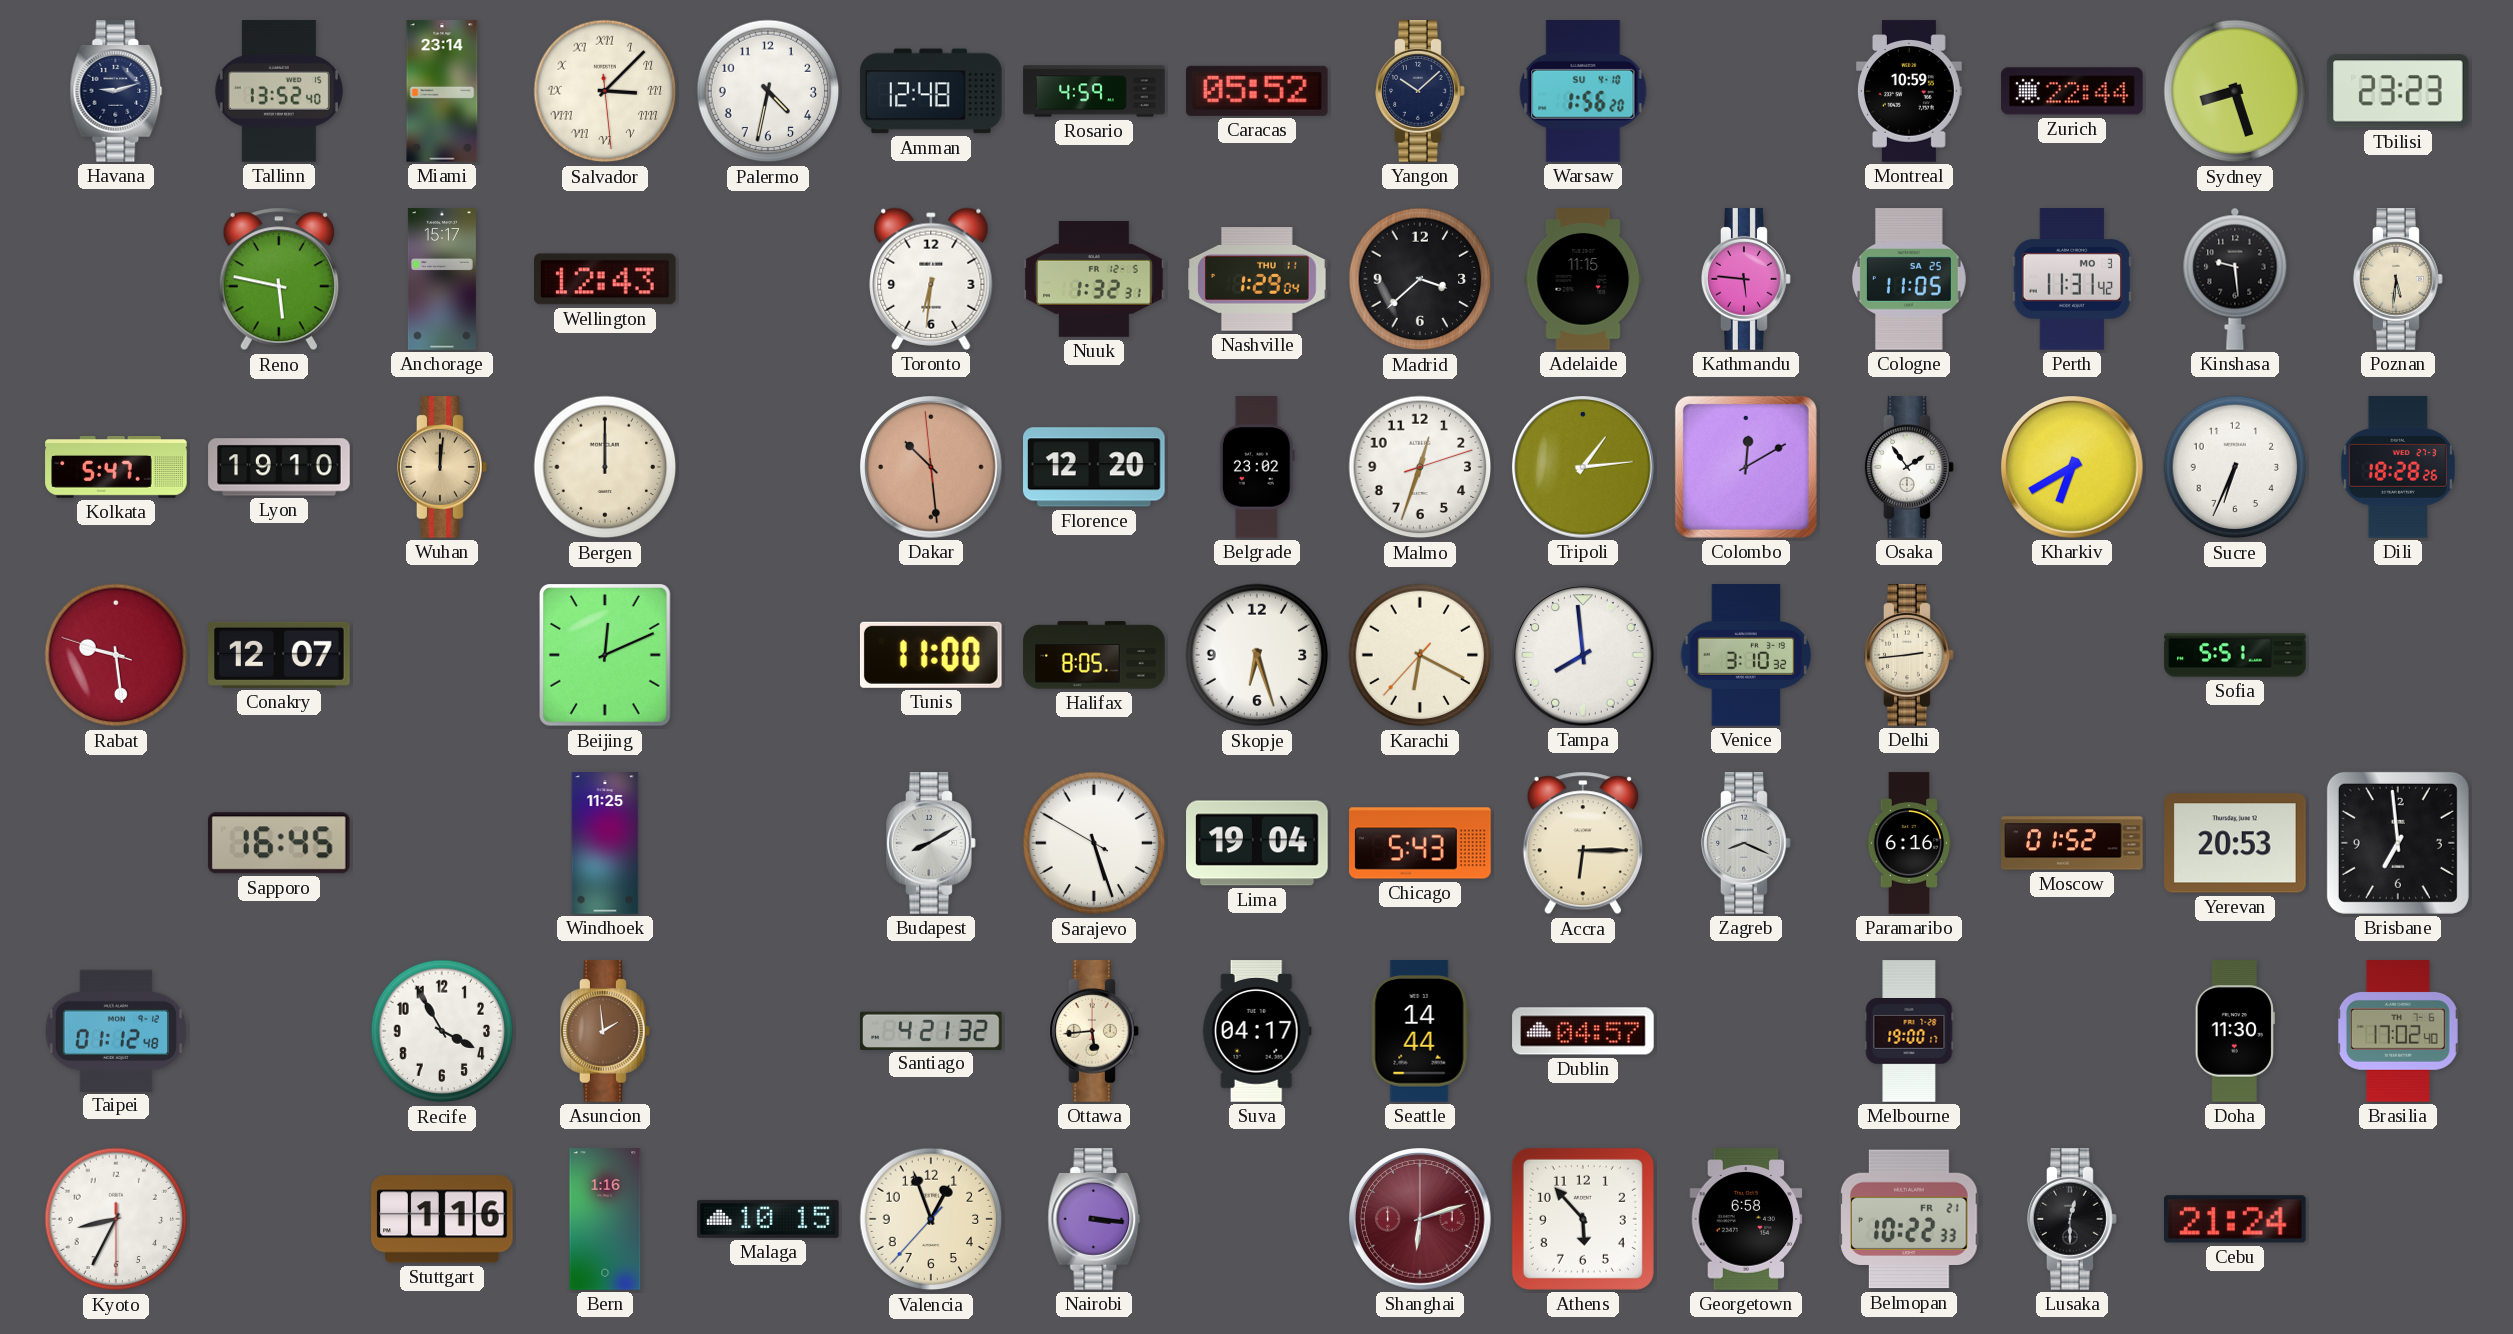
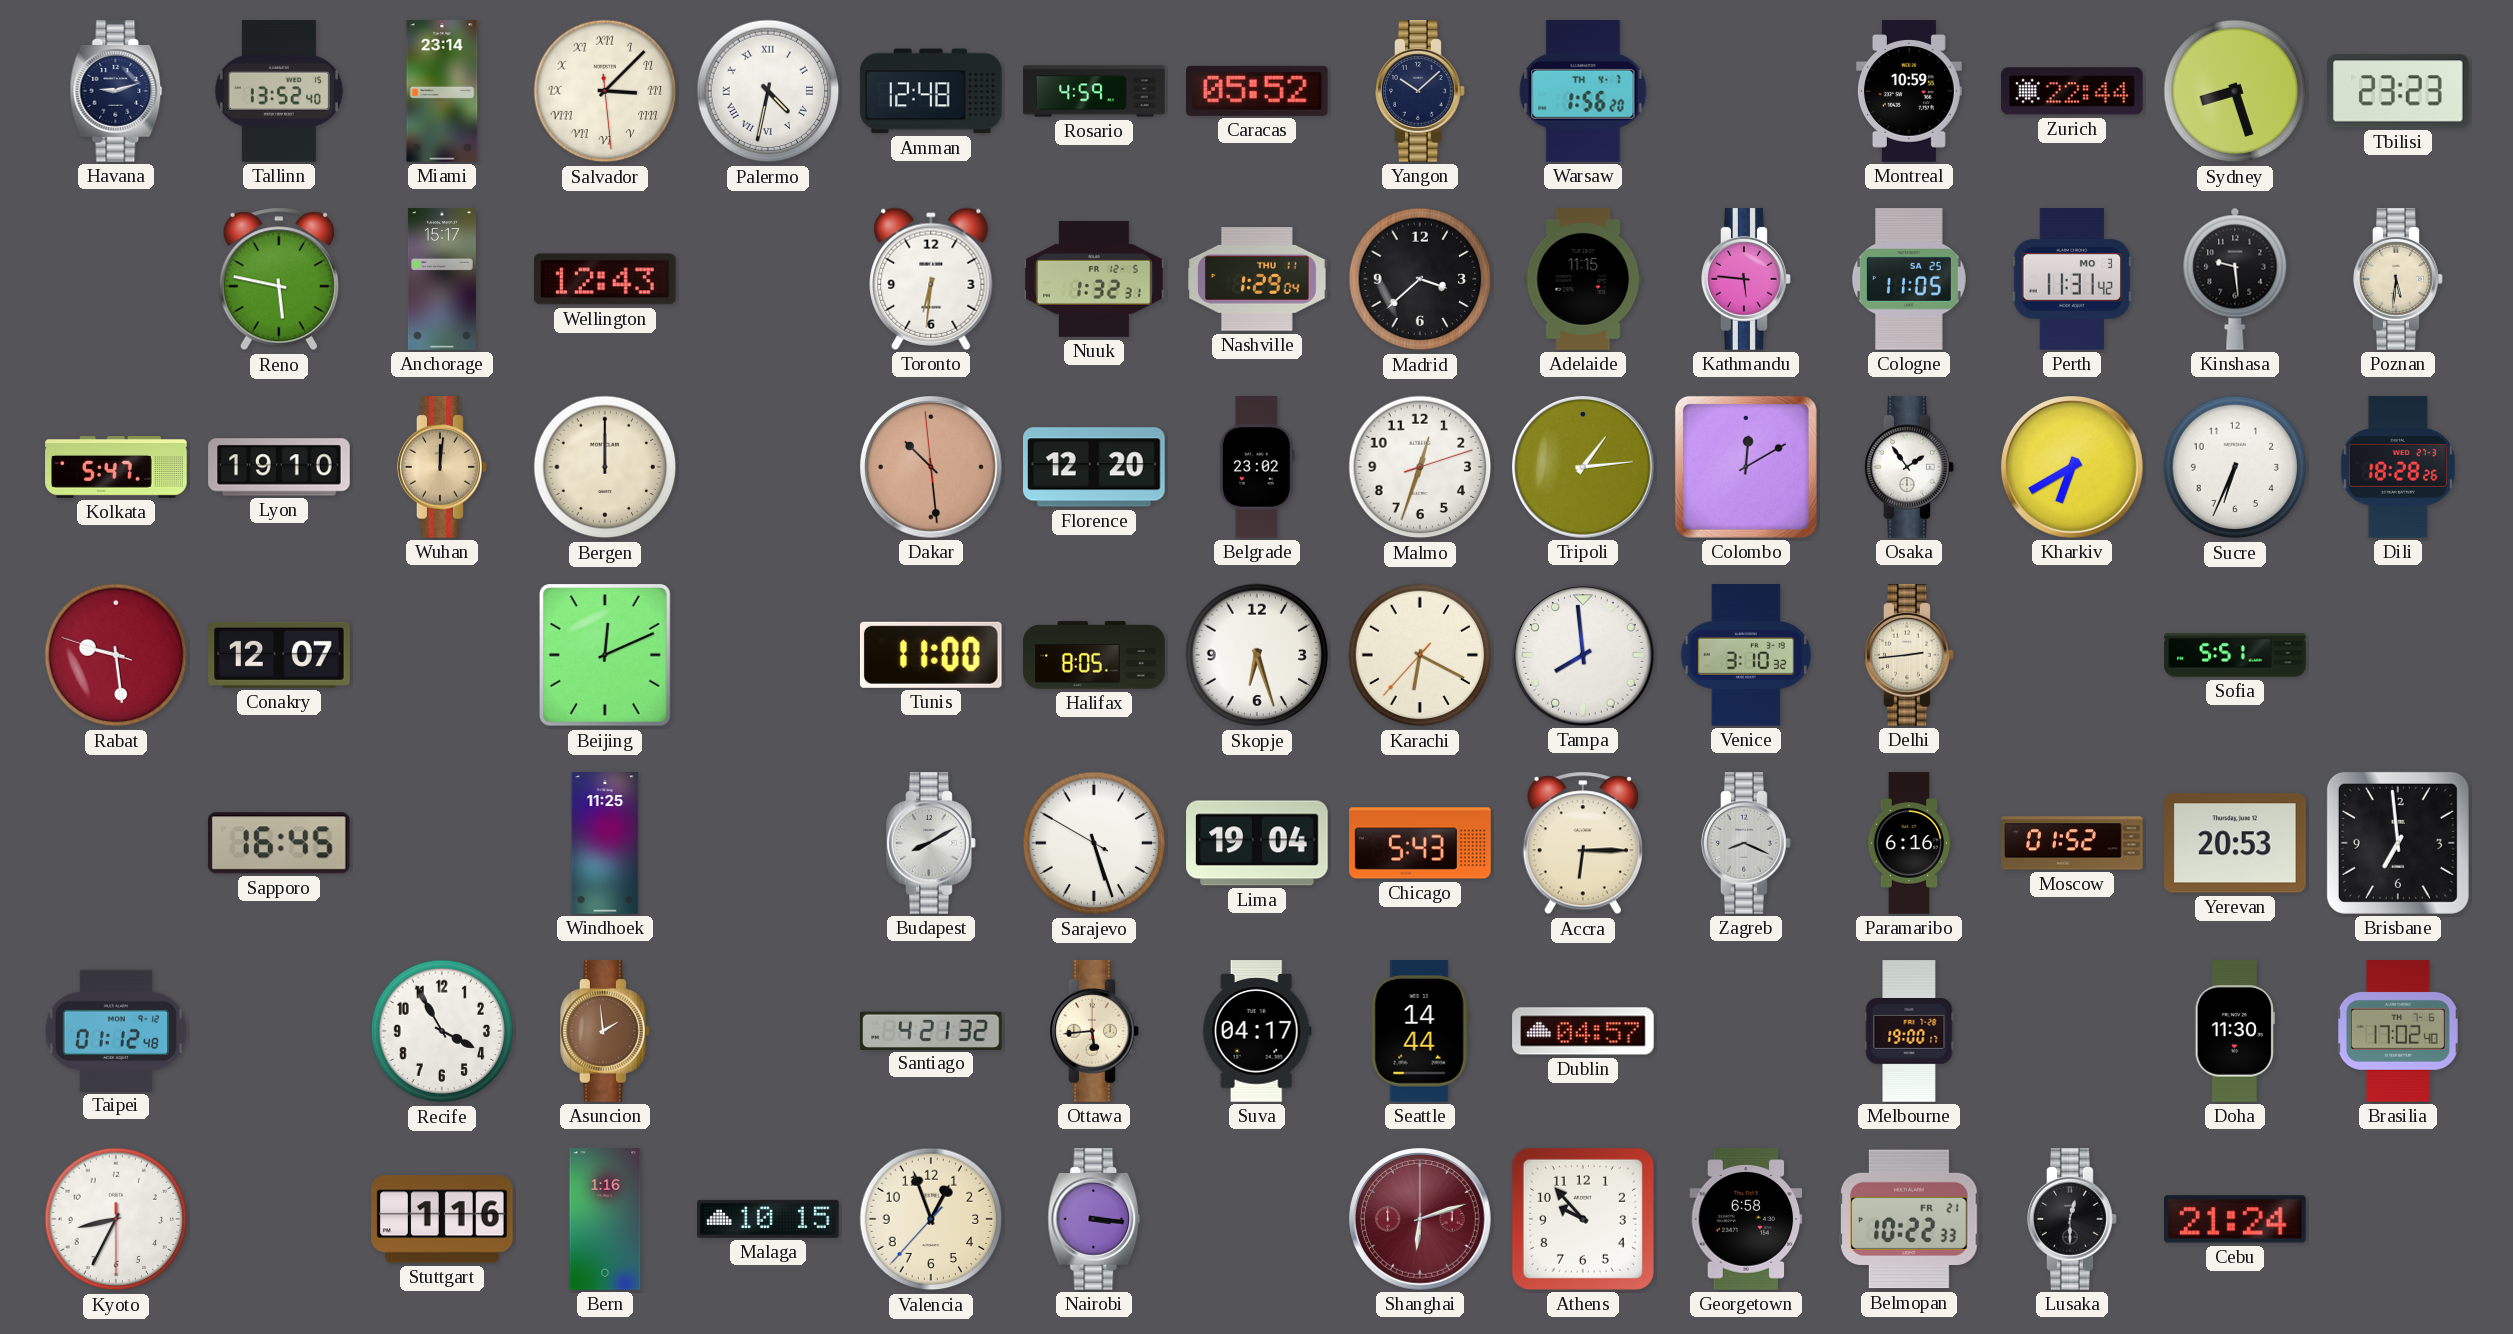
Palermo numerals: Arabic -> Roman (768, 91)
Warsaw date: SU 4-10 -> TH 4-7 (1583, 91)
Athens: 5:53 -> 9:53 (1583, 1219)
